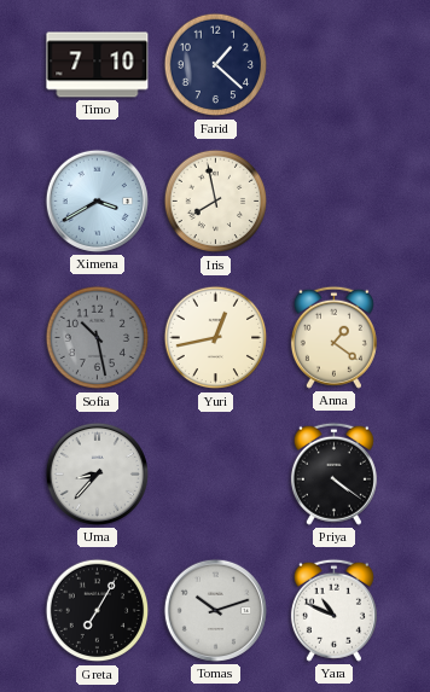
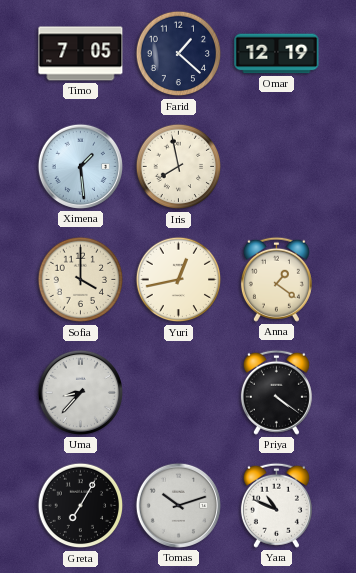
Timo: 7:10 -> 7:05 (81, 54)
Omar: none -> 12:19 (277, 54)
Ximena: 3:40 -> 1:29 (80, 166)
Sofia: 10:28 -> 4:00 (81, 280)
Sofia dial: grey -> cream (81, 280)
